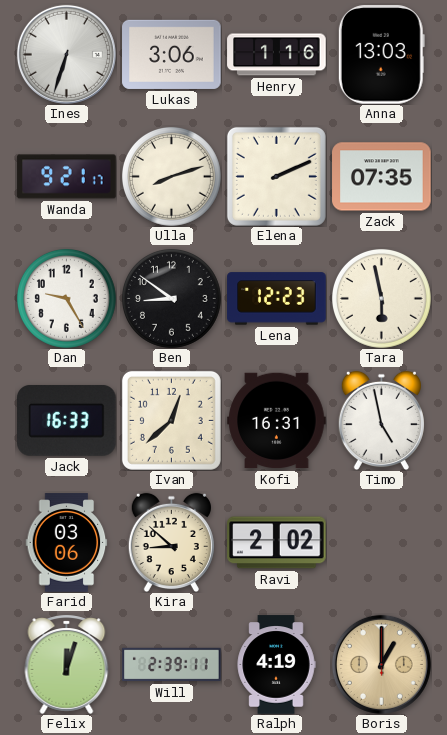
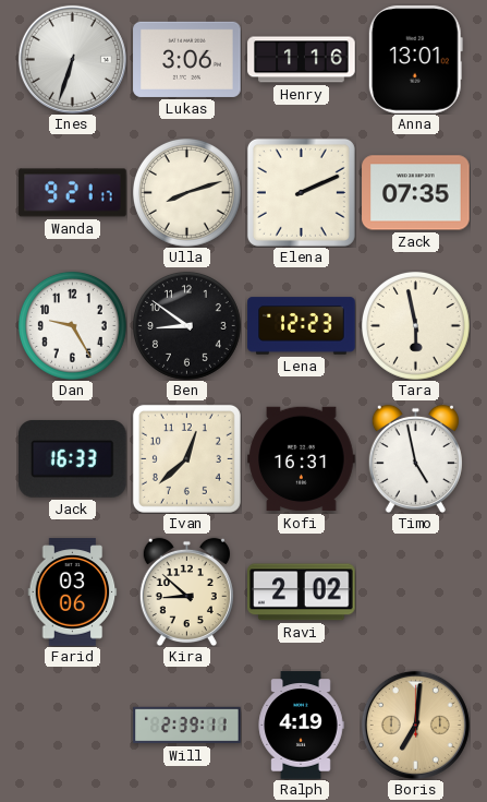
Anna: 13:03 -> 13:01 (415, 60)
Felix: 12:03 -> none (67, 664)
Boris: 1:00 -> 7:01 (415, 725)
